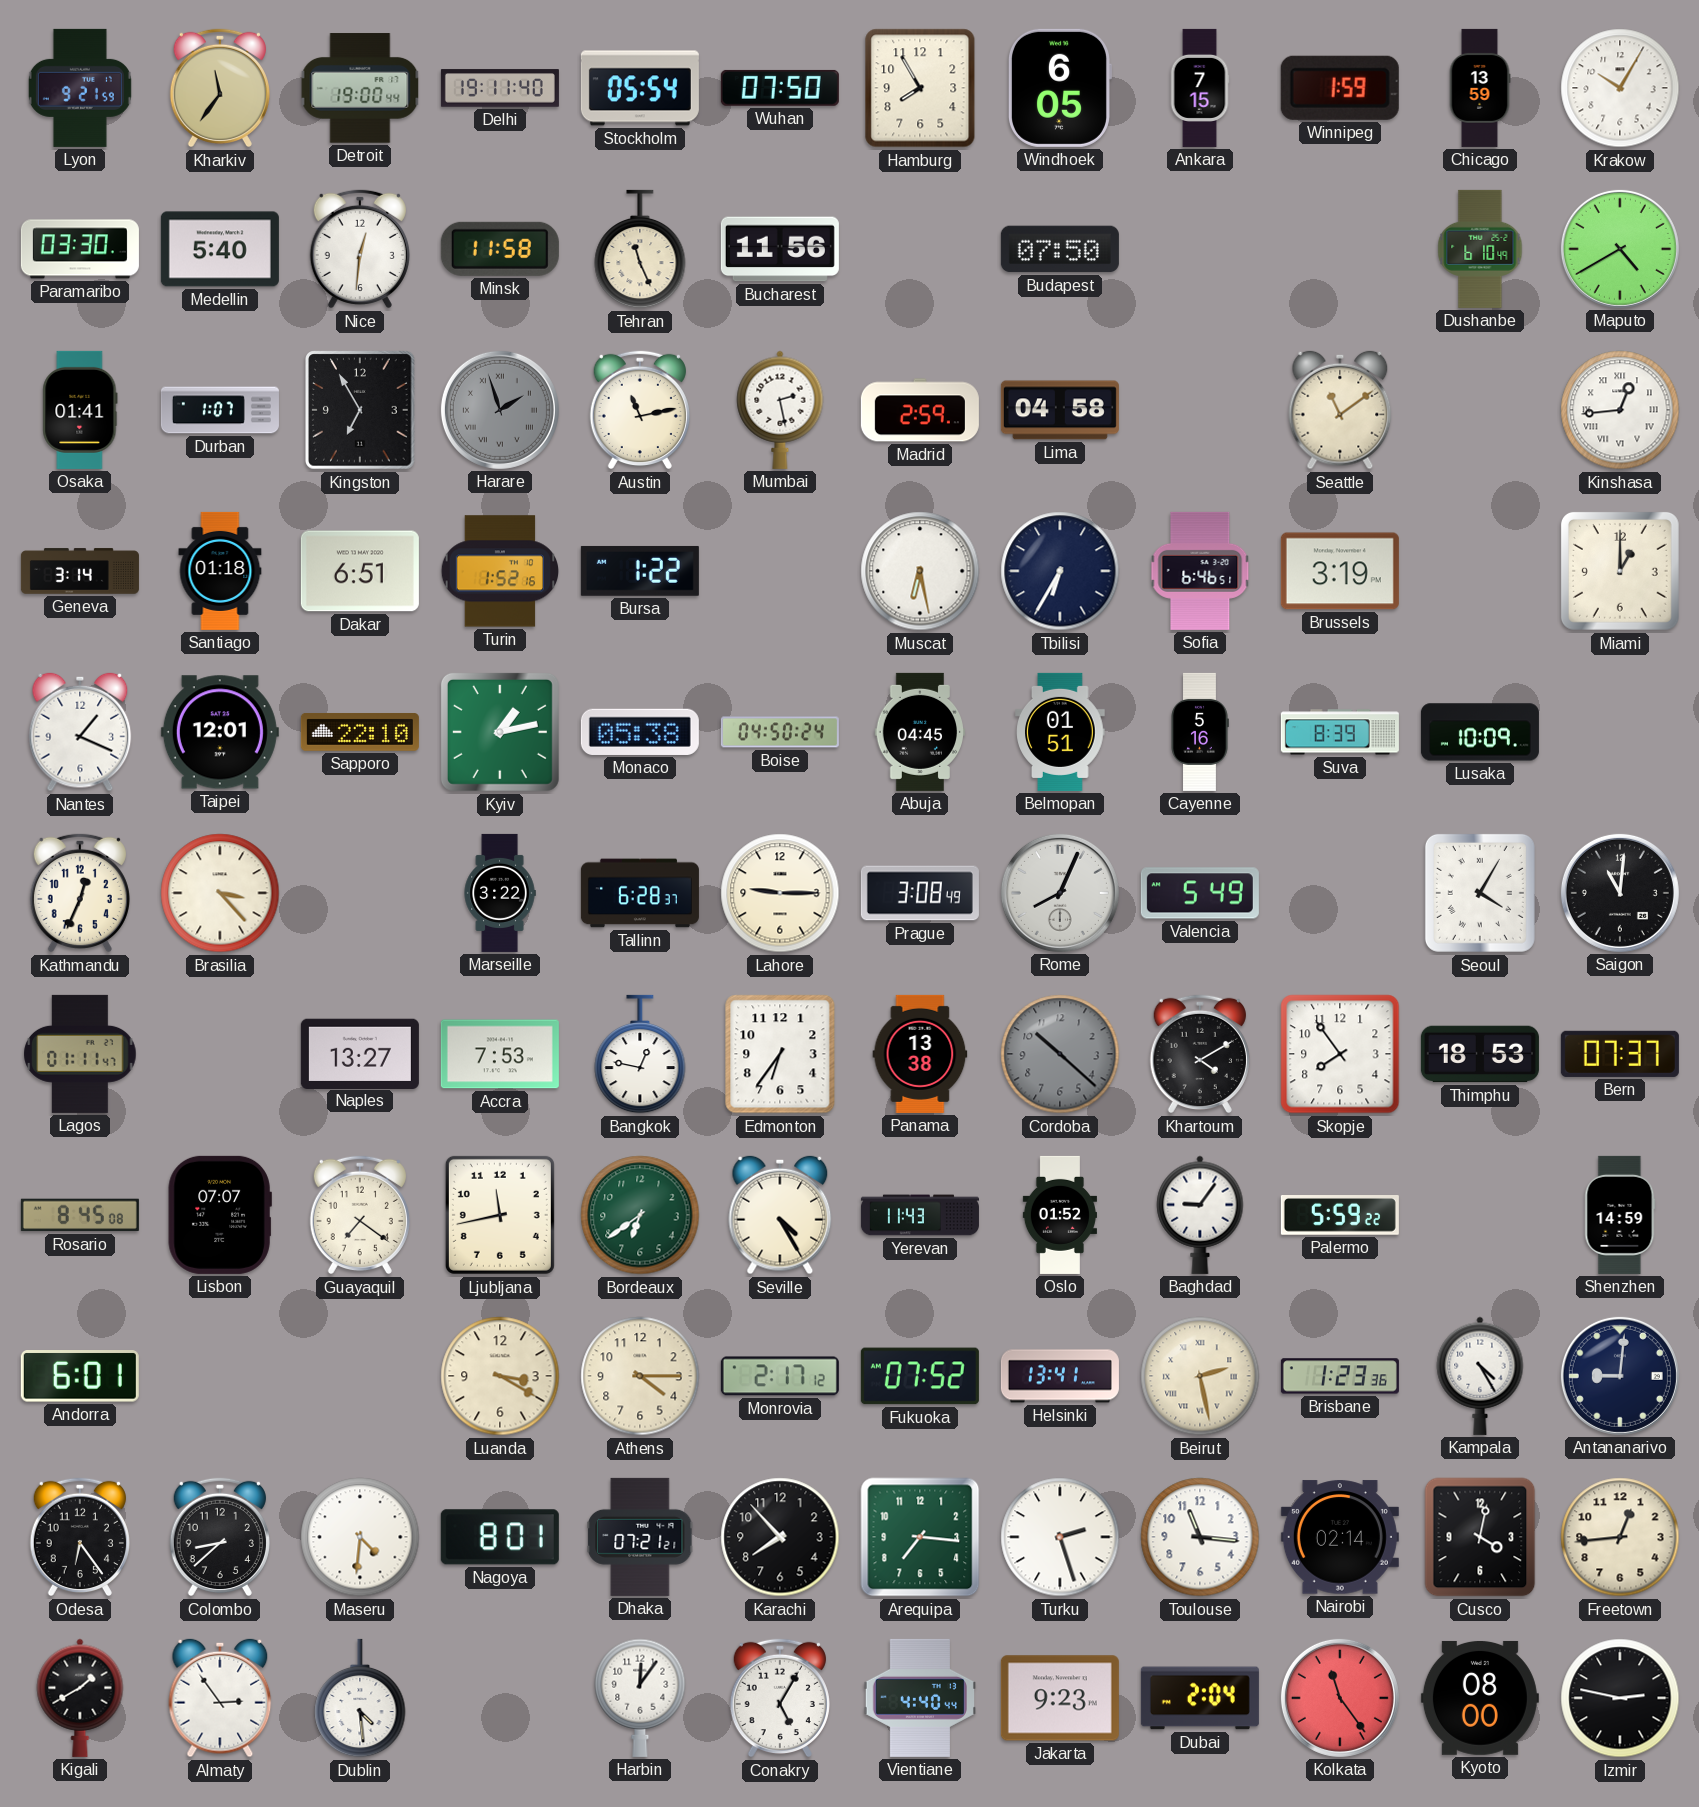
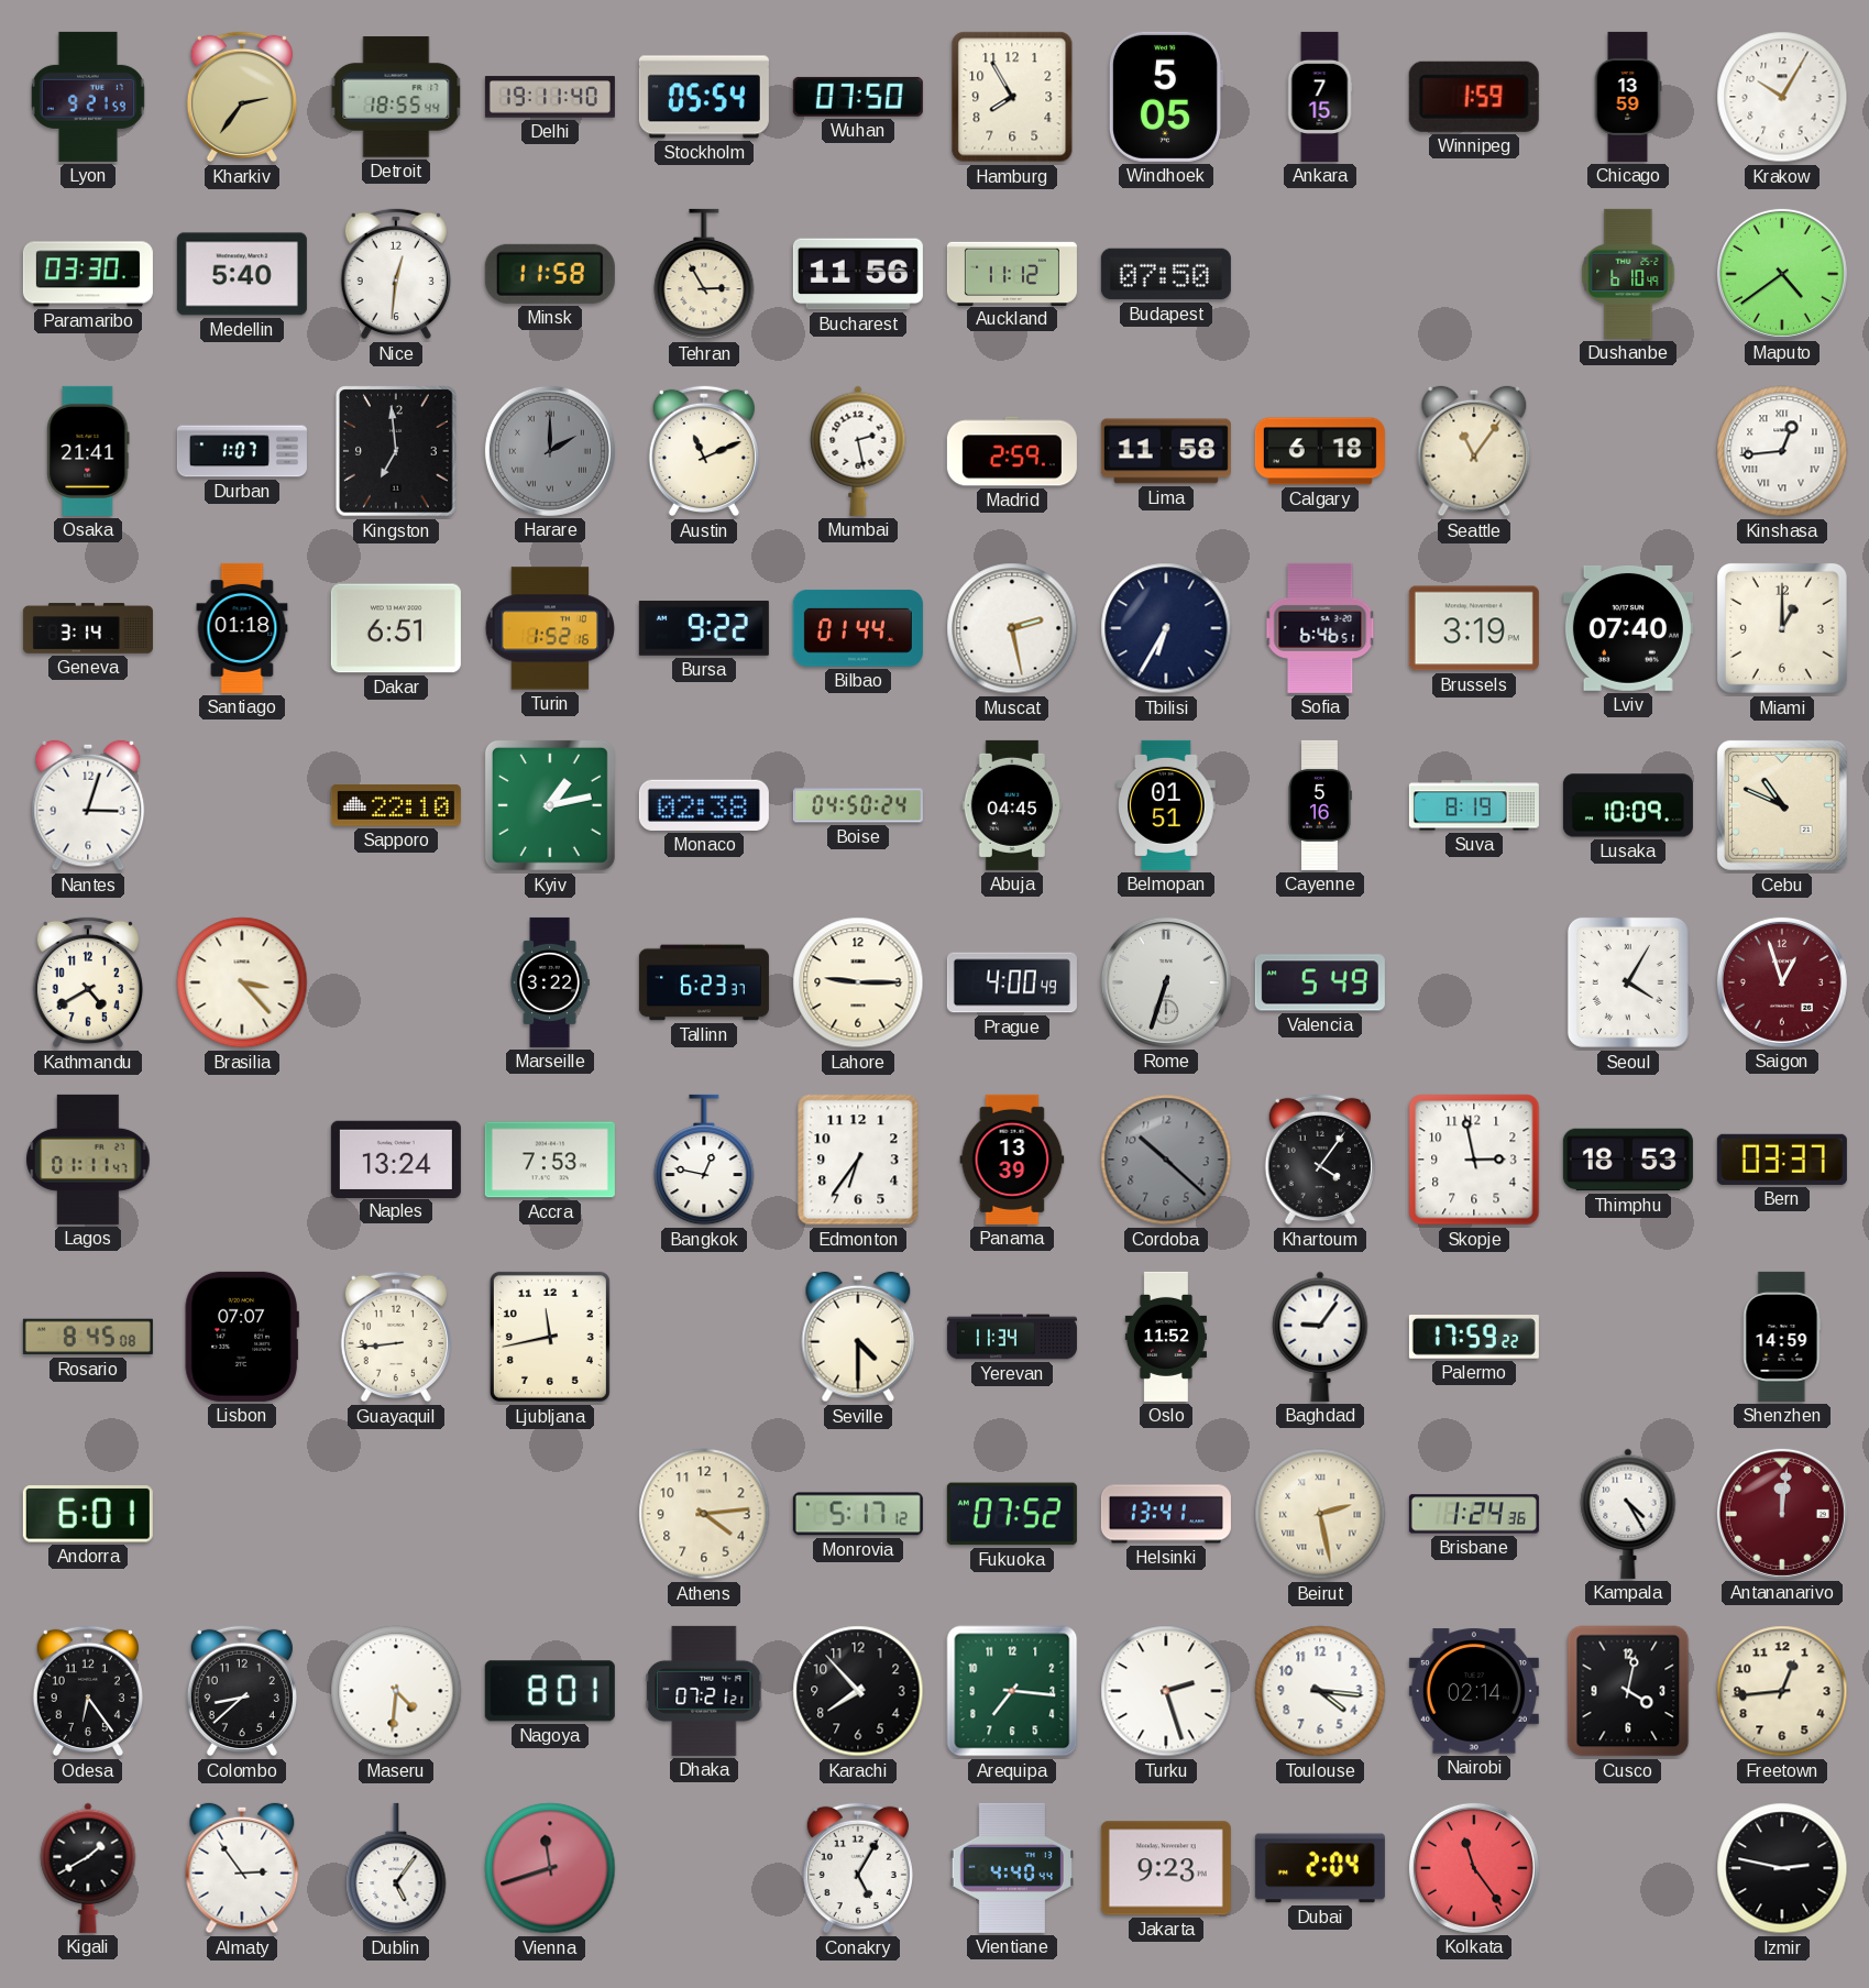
Kharkiv: 11:36 -> 2:36 (242, 97)
Detroit: 19:00 -> 18:55 (396, 97)
Windhoek: 6:05 -> 5:05 (1165, 97)
Tehran: 11:26 -> 2:55 (704, 274)
Auckland: none -> 11:12 (1012, 273)
Maputo: 4:40 -> 4:39 (1782, 274)
Osaka: 01:41 -> 21:41 (88, 451)
Kingston: 6:55 -> 6:59 (396, 451)
Harare: 1:57 -> 2:00 (550, 451)
Austin: 11:13 -> 11:11 (704, 451)
Lima: 04:58 -> 11:58 (1166, 451)
Calgary: none -> 6:18 (1320, 451)
Seattle: 11:09 -> 11:06 (1474, 451)
Bursa: 1:22 -> 9:22 (704, 628)
Bilbao: none -> 01:44 (858, 628)
Muscat: 6:28 -> 2:28 (1012, 628)
Lviv: none -> 07:40 (1628, 628)
Nantes: 1:19 -> 3:03 (88, 805)
Taipei: 12:01 -> none (220, 732)
Monaco: 05:38 -> 02:38 (704, 805)
Suva: 8:39 -> 8:19 (1474, 805)
Cebu: none -> 10:49 (1782, 805)
Kathmandu: 12:34 -> 4:40 (88, 982)
Tallinn: 6:28 -> 6:23 (704, 982)
Prague: 3:08 -> 4:00 (1012, 982)
Rome: 8:04 -> 6:33 (1166, 982)
Saigon: 11:01 -> 12:57 (1782, 982)
Saigon dial: black -> burgundy (1782, 982)
Naples: 13:27 -> 13:24 (396, 1158)
Panama: 13:38 -> 13:39 (1012, 1160)
Khartoum: 4:10 -> 4:06 (1320, 1160)
Skopje: 7:54 -> 2:58 (1474, 1160)
Bern: 07:37 -> 03:37 (1782, 1160)
Guayaquil: 7:21 -> 8:44 (396, 1337)
Bordeaux: 6:39 -> none (640, 1215)
Seville: 4:25 -> 4:30 (858, 1337)
Yerevan: 11:43 -> 11:34 (1012, 1337)
Oslo: 01:52 -> 11:52 (1166, 1337)
Palermo: 5:59 -> 17:59 (1474, 1338)
Luanda: 3:20 -> none (500, 1376)
Athens: 4:15 -> 4:14 (704, 1514)
Monrovia: 2:17 -> 5:17 (858, 1514)
Brisbane: 1:23 -> 1:24 (1474, 1514)
Antananarivo: 9:01 -> 12:01 (1782, 1514)
Antananarivo dial: navy -> burgundy (1782, 1514)
Toulouse: 11:16 -> 4:16 (1320, 1691)
Dublin: 4:29 -> 5:06 (396, 1868)
Vienna: none -> 11:42 (550, 1868)
Harbin: 12:06 -> none (640, 1698)
Kyoto: 08:00 -> none (1480, 1698)
